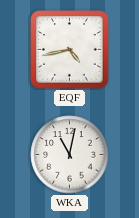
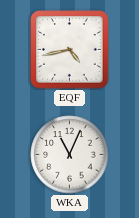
WKA: 11:02 -> 11:04 (70, 155)
